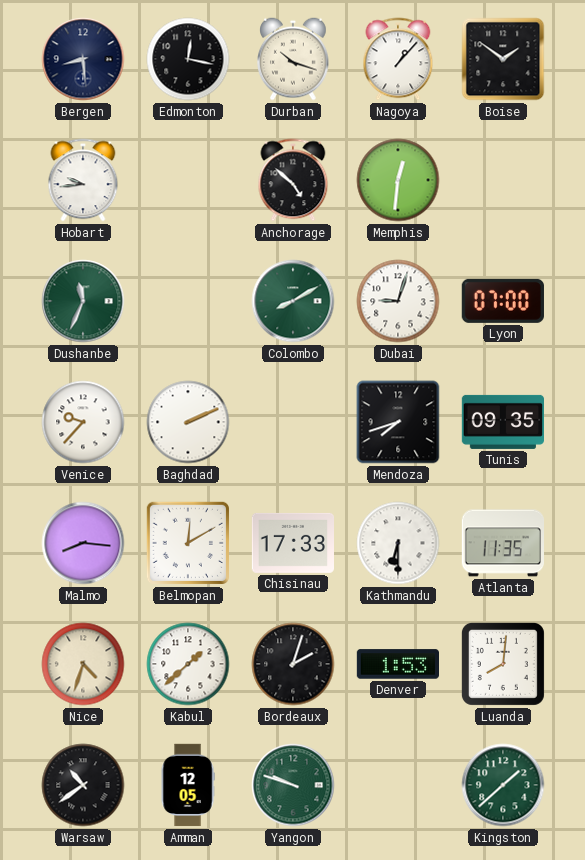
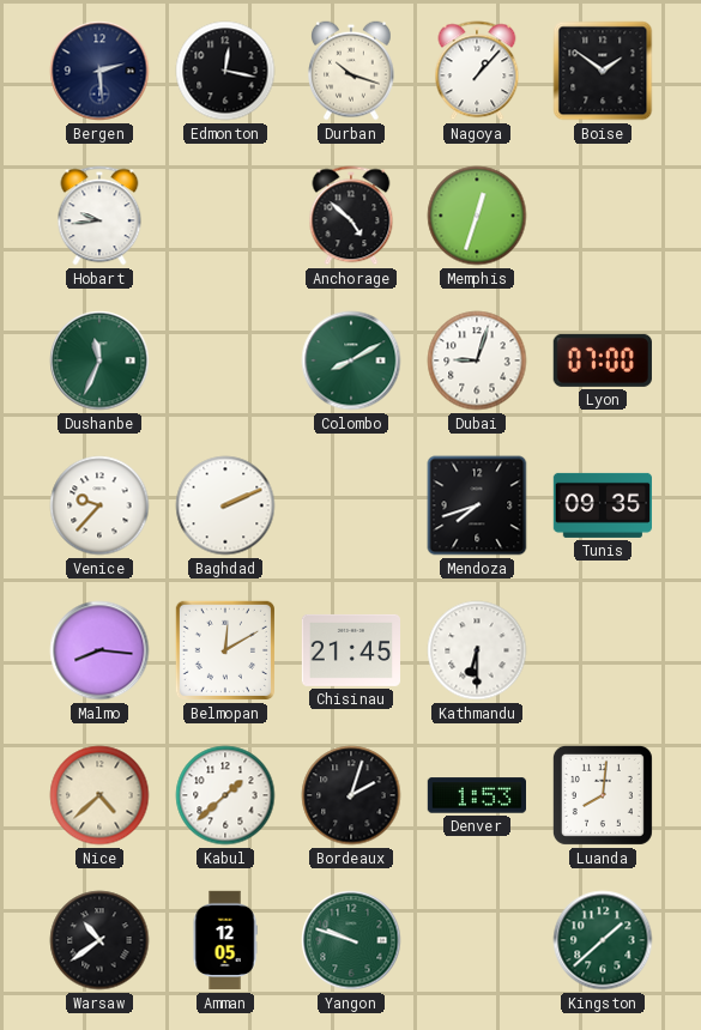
Bergen: 8:29 -> 2:29 (99, 71)
Memphis: 12:31 -> 12:33 (477, 216)
Chisinau: 17:33 -> 21:45 (350, 650)
Atlanta: 11:35 -> none (502, 543)
Nice: 4:33 -> 4:38 (99, 795)
